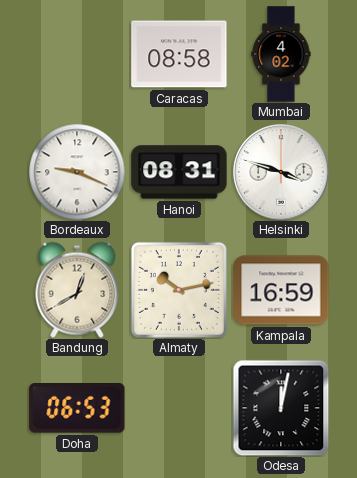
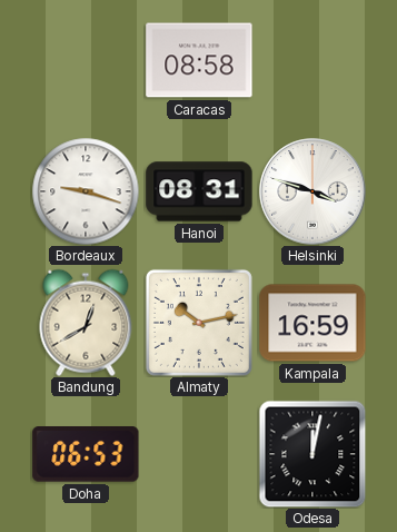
Mumbai: 4:02 -> none (281, 54)
Bordeaux: 9:19 -> 9:18 (86, 191)
